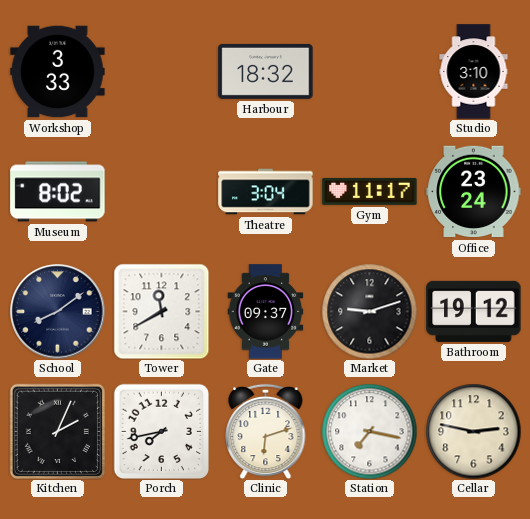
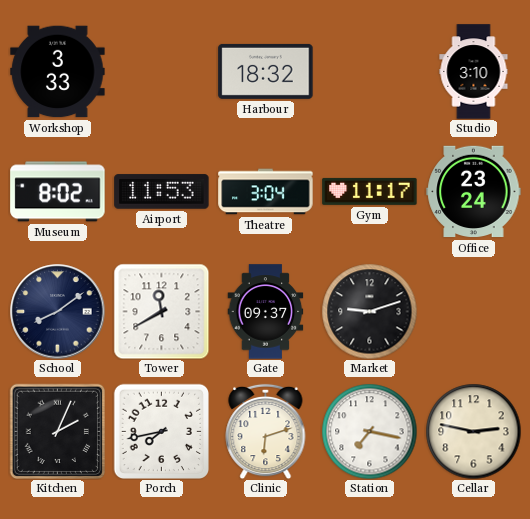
Airport: none -> 11:53 (162, 192)
Bathroom: 19:12 -> none (474, 311)
